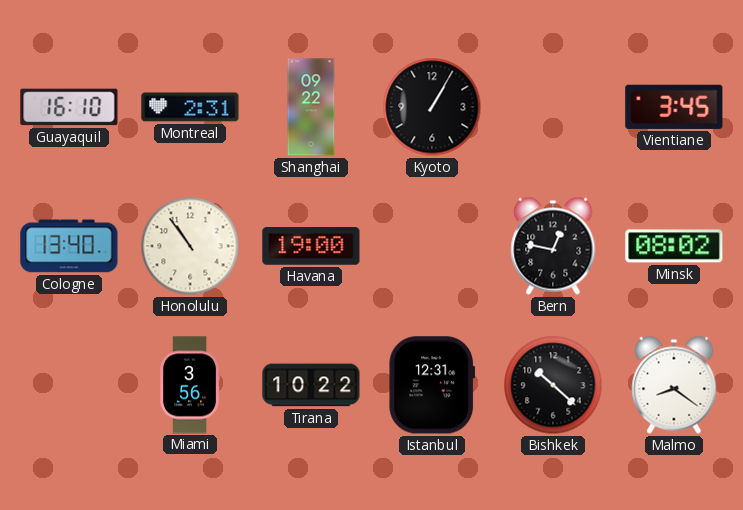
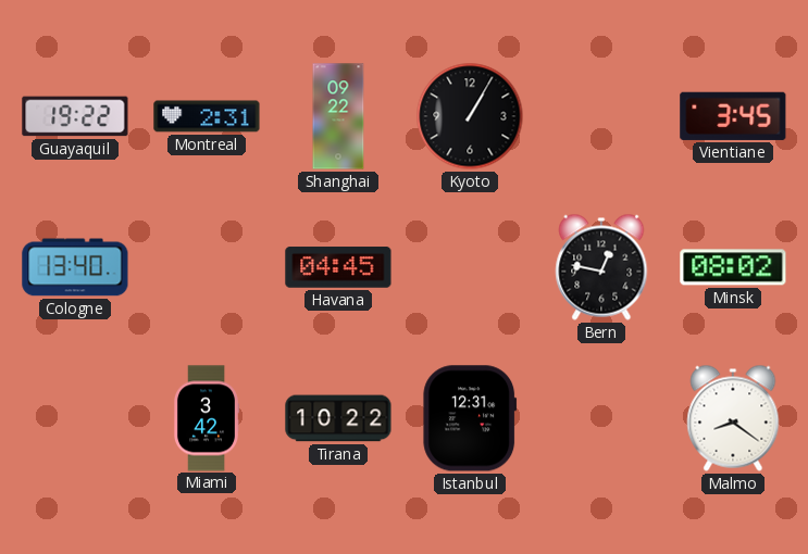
Guayaquil: 16:10 -> 19:22 (75, 116)
Honolulu: 10:54 -> none (190, 246)
Havana: 19:00 -> 04:45 (338, 267)
Miami: 3:56 -> 3:42 (206, 418)
Bishkek: 10:22 -> none (553, 385)
